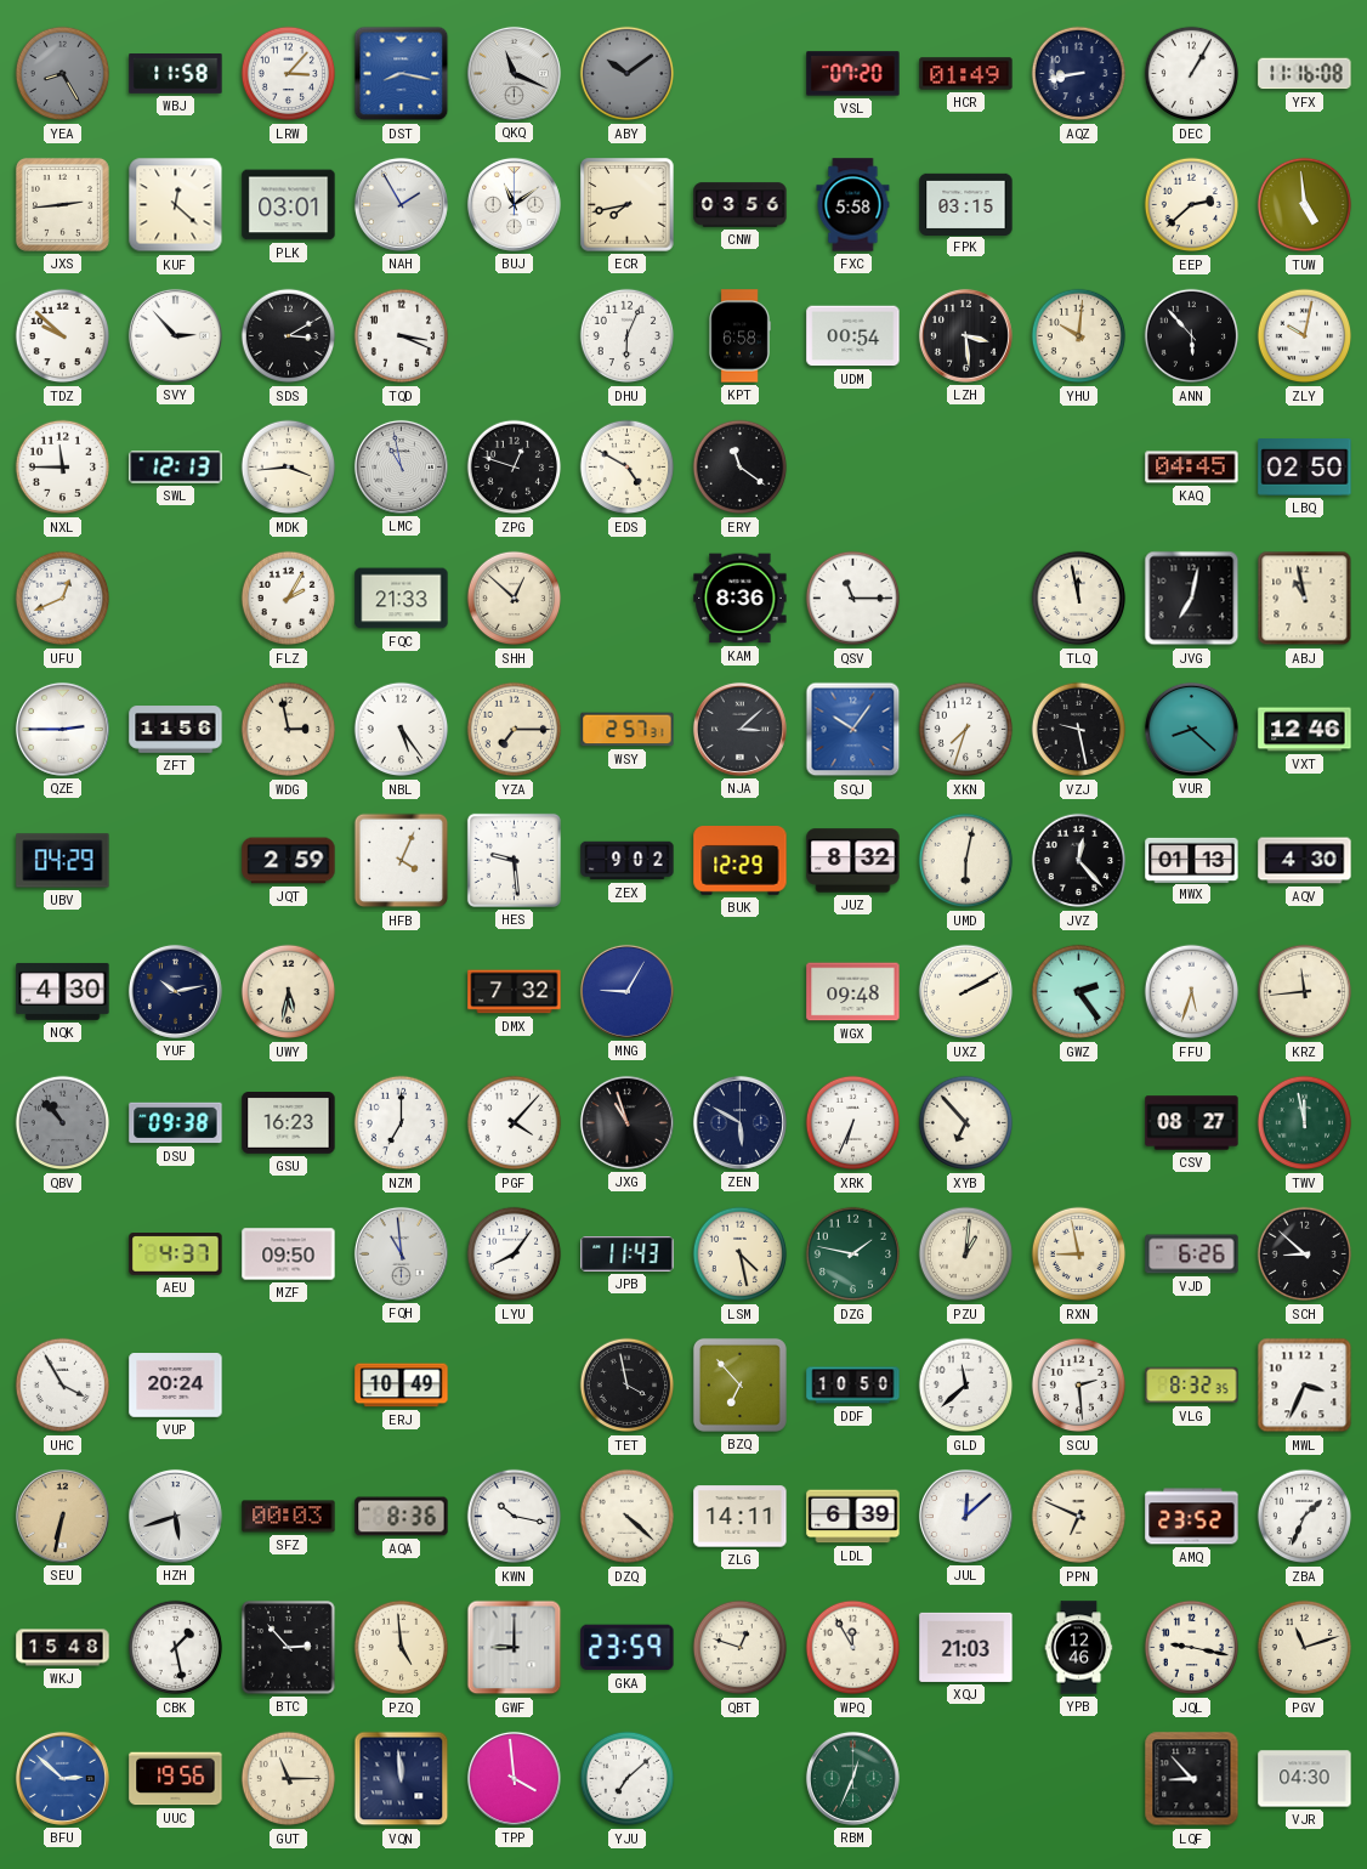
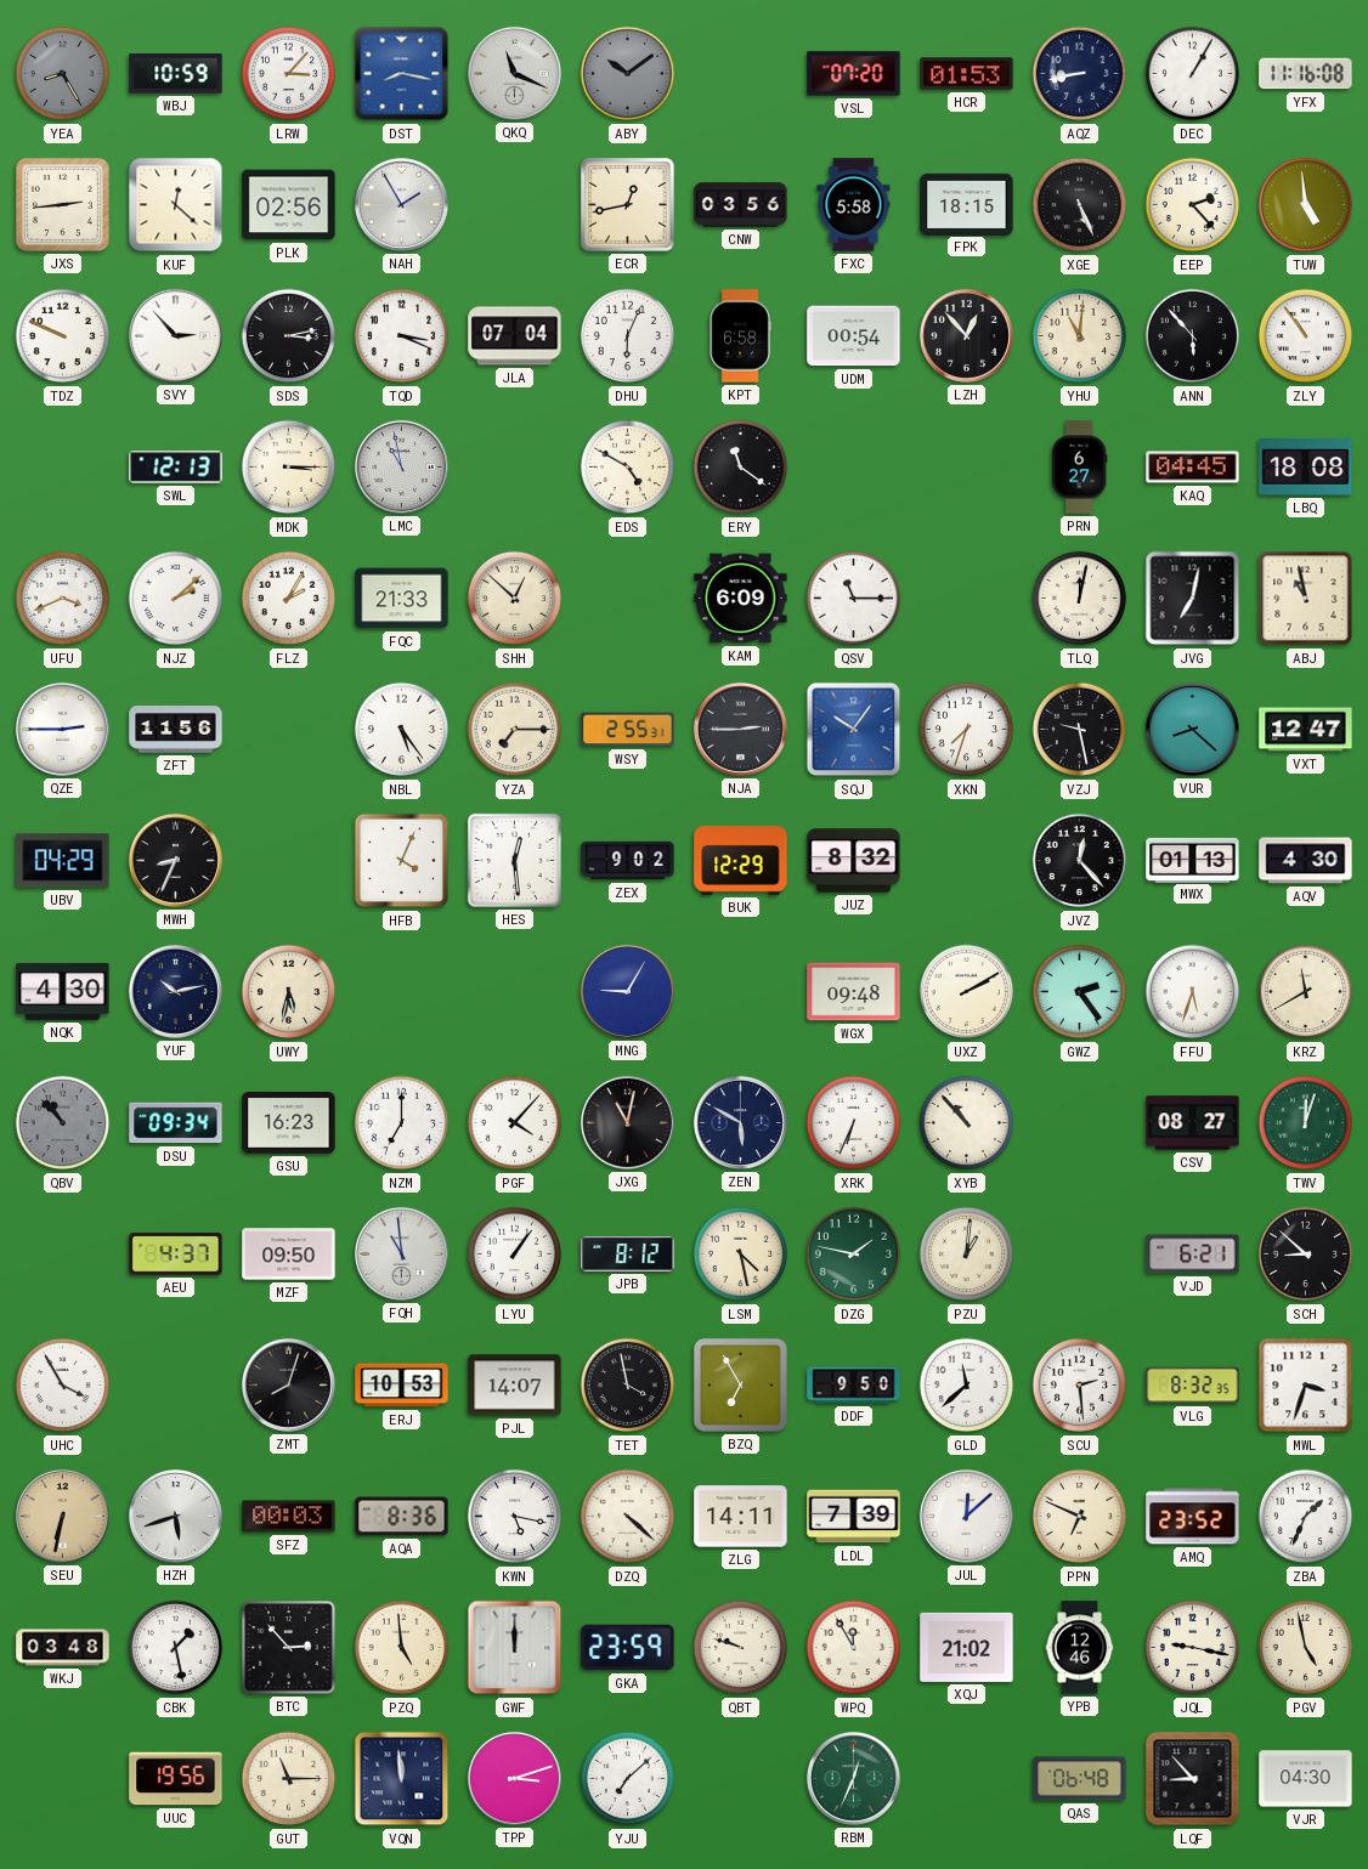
WBJ: 11:58 -> 10:59 (176, 74)
HCR: 01:49 -> 01:53 (967, 74)
PLK: 03:01 -> 02:56 (289, 205)
BUJ: 11:09 -> none (514, 204)
ECR: 7:43 -> 12:43 (628, 205)
FPK: 03:15 -> 18:15 (967, 204)
XGE: none -> 5:26 (1080, 205)
EEP: 2:38 -> 2:23 (1193, 205)
TDZ: 9:52 -> 9:49 (63, 336)
SDS: 3:10 -> 3:13 (289, 336)
JLA: none -> 07:04 (515, 336)
LZH: 3:29 -> 12:53 (966, 335)
YHU: 10:01 -> 11:01 (1080, 336)
ZLY: 10:02 -> 10:54 (1306, 336)
NXL: 11:45 -> none (63, 468)
MDK: 3:44 -> 3:15 (289, 468)
ZPG: 12:48 -> none (515, 468)
PRN: none -> 6:27 (1079, 468)
LBQ: 02:50 -> 18:08 (1306, 468)
UFU: 12:41 -> 3:41 (63, 599)
NJZ: none -> 2:08 (176, 599)
KAM: 8:36 -> 6:09 (741, 599)
TLQ: 11:58 -> 12:02 (1080, 599)
WDG: 2:58 -> none (289, 730)
WSY: 2:57 -> 2:55 (628, 730)
NJA: 3:08 -> 2:45 (740, 729)
VXT: 12:46 -> 12:47 (1306, 730)
MWH: none -> 8:34 (175, 860)
JQT: 2:59 -> none (289, 861)
HES: 9:29 -> 12:29 (514, 860)
UMD: 6:02 -> none (966, 861)
DMX: 7:32 -> none (515, 992)
KRZ: 11:44 -> 11:40 (1306, 992)
DSU: 09:38 -> 09:34 (176, 1123)
JXG: 10:57 -> 11:02 (627, 1122)
XYB: 6:53 -> 10:53 (967, 1123)
TWV: 11:58 -> 12:03 (1306, 1123)
LYU: 8:06 -> 1:06 (515, 1255)
JPB: 11:43 -> 8:12 (628, 1255)
RXN: 8:58 -> none (1079, 1255)
VJD: 6:26 -> 6:21 (1193, 1255)
VUP: 20:24 -> none (176, 1386)
ZMT: none -> 8:03 (288, 1384)
ERJ: 10:49 -> 10:53 (402, 1386)
PJL: none -> 14:07 (515, 1386)
BZQ: 6:53 -> 6:55 (740, 1384)
DDF: 10:50 -> 9:50 (854, 1386)
MWL: 3:34 -> 3:33 (1306, 1386)
KWN: 10:17 -> 5:17 (515, 1517)
LDL: 6:39 -> 7:39 (854, 1517)
WKJ: 15:48 -> 03:48 (63, 1648)
GWF: 9:00 -> 12:00 (515, 1648)
QBT: 12:48 -> 9:48 (741, 1648)
XQJ: 21:03 -> 21:02 (967, 1647)
PGV: 11:12 -> 4:58 (1306, 1648)
BFU: 2:52 -> none (62, 1778)
TPP: 3:59 -> 3:12 (514, 1778)
QAS: none -> 06:48 (1080, 1779)
